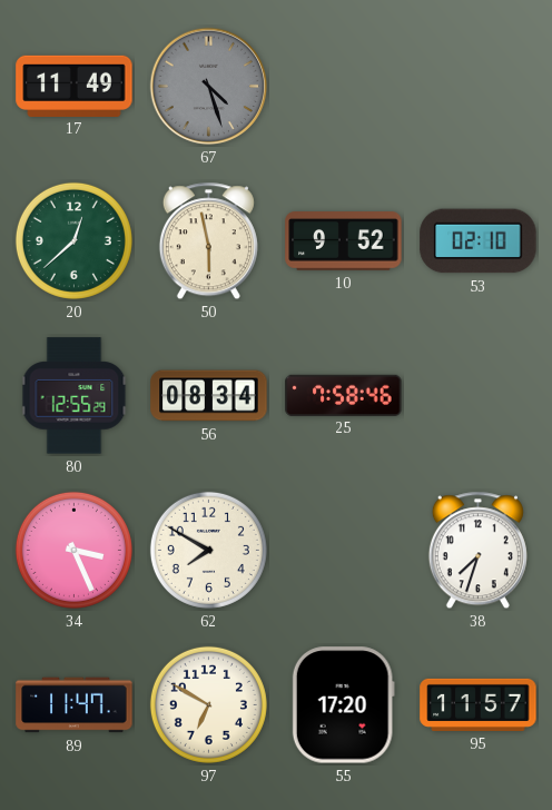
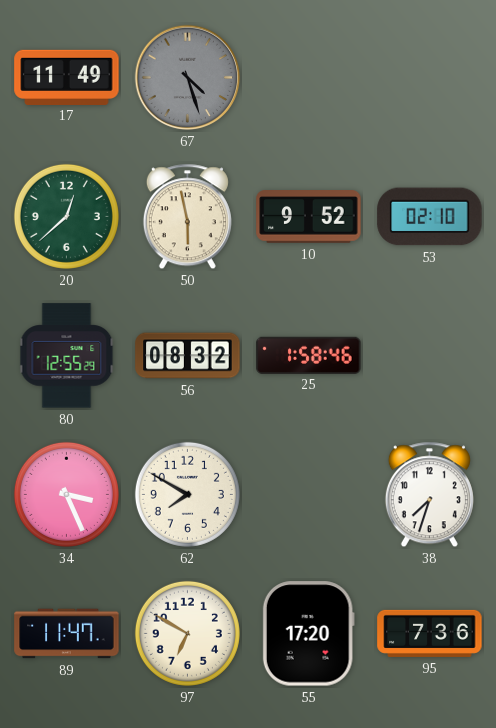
56: 08:34 -> 08:32 (188, 356)
25: 7:58 -> 1:58 (309, 355)
95: 11:57 -> 7:36 (430, 633)
